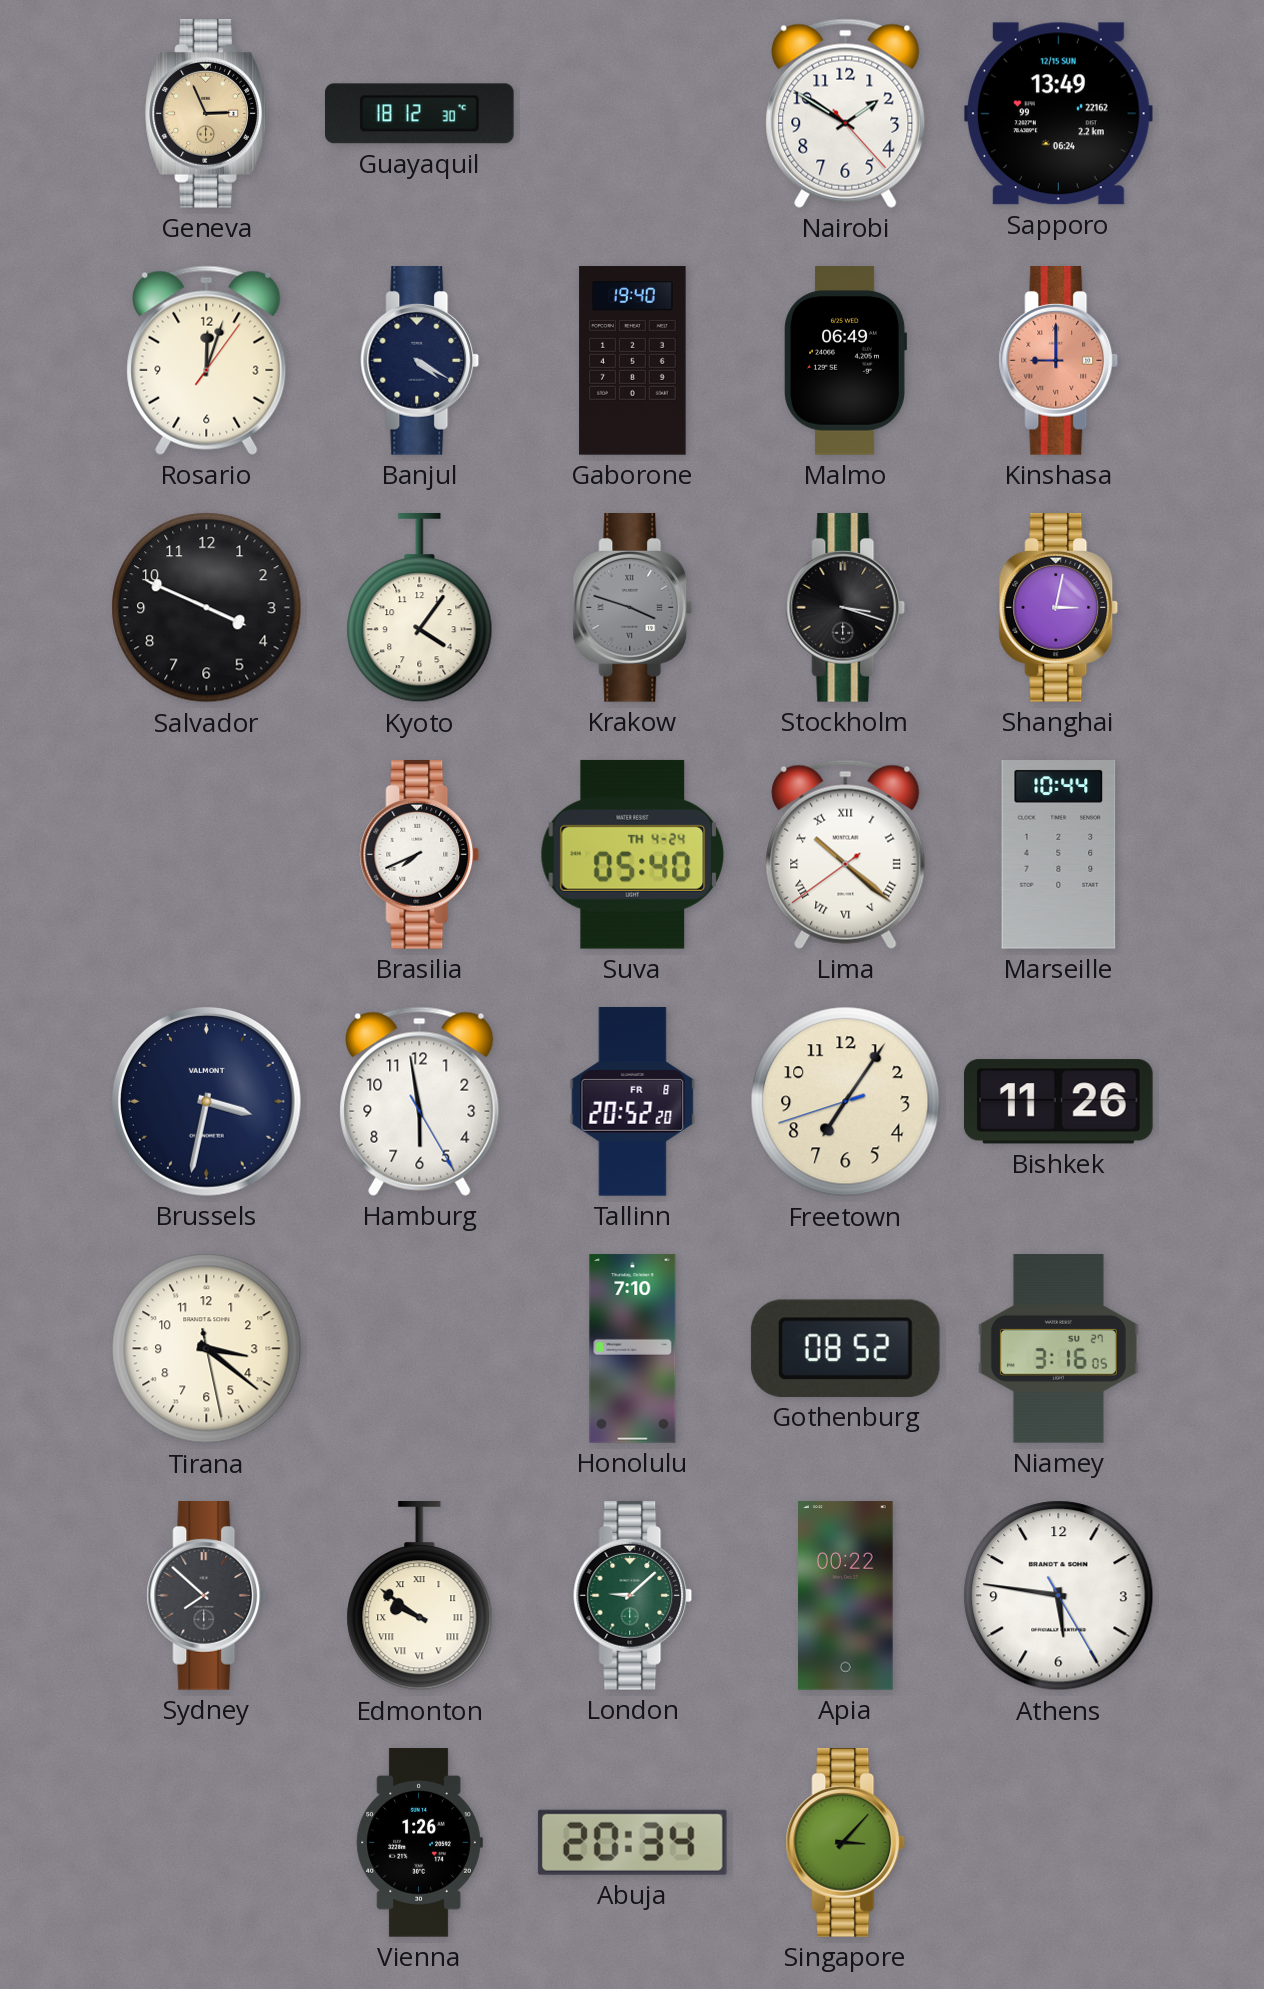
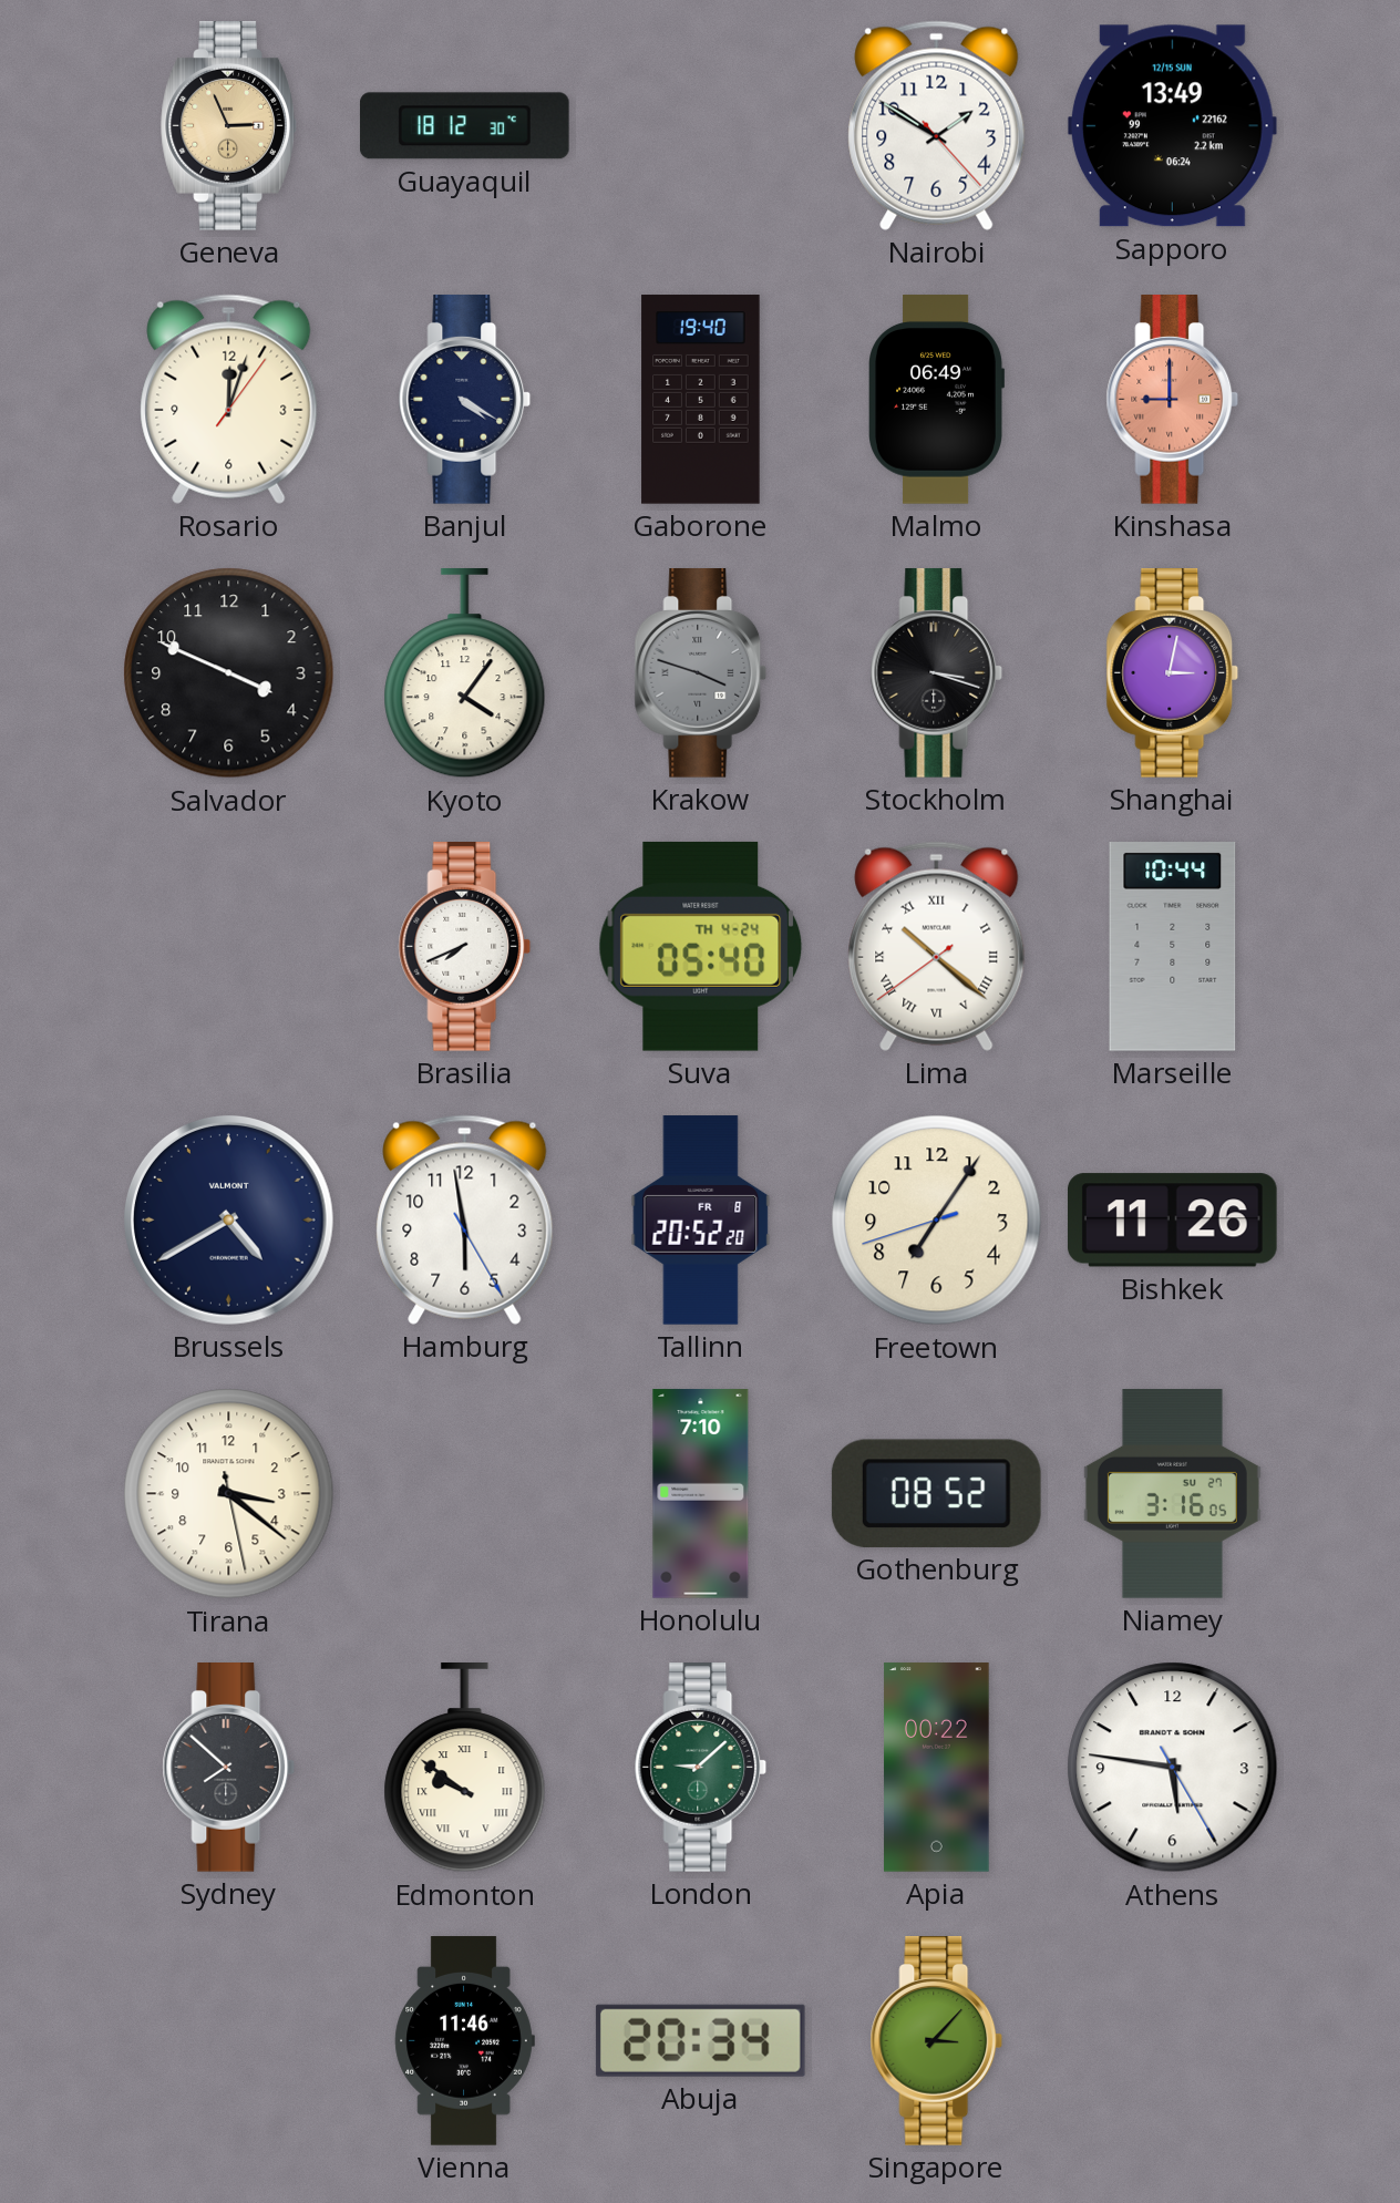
Brussels: 3:32 -> 4:40 (229, 1221)
Vienna: 1:26 -> 11:46 (464, 2041)
